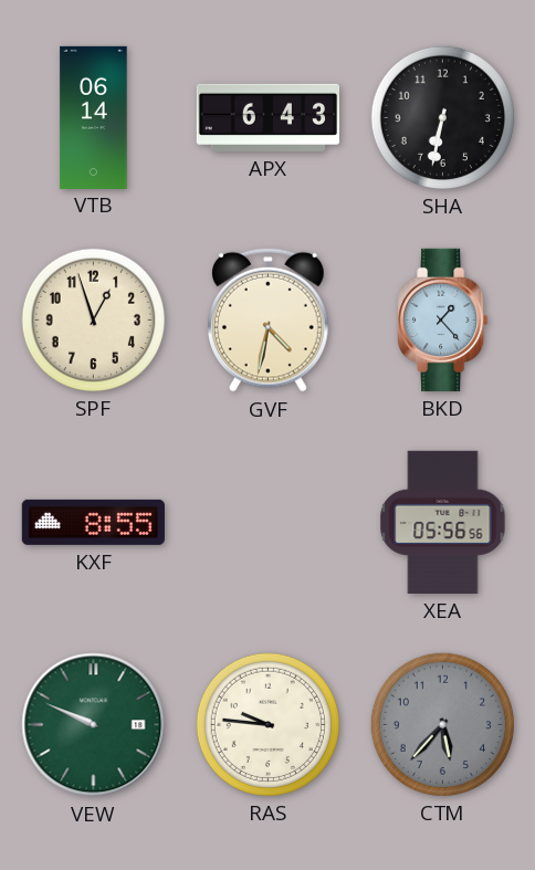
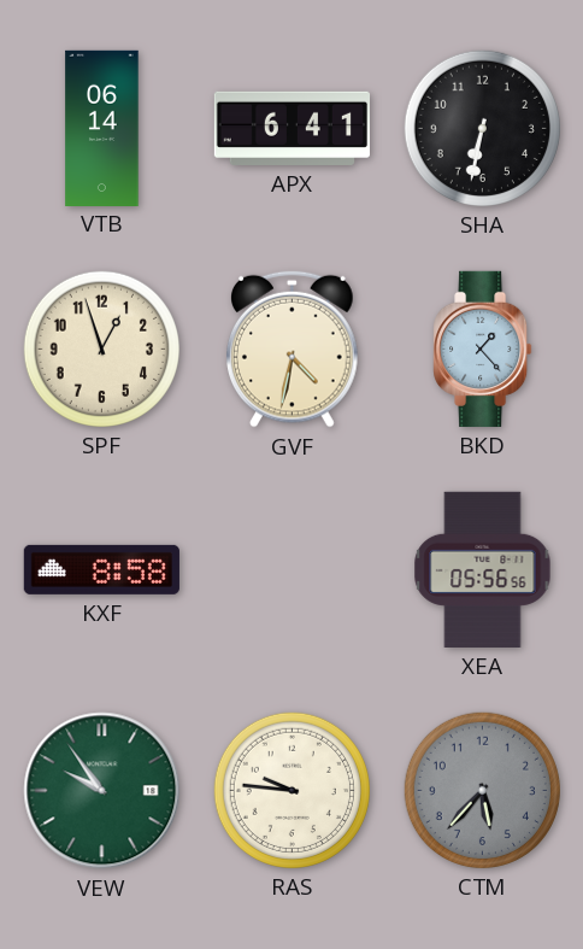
APX: 6:43 -> 6:41 (291, 128)
KXF: 8:55 -> 8:58 (101, 569)
VEW: 9:49 -> 9:54 (102, 791)
